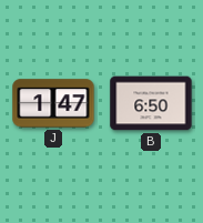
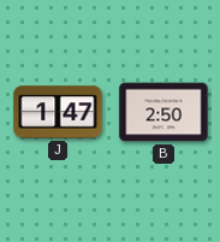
B: 6:50 -> 2:50 (163, 112)
